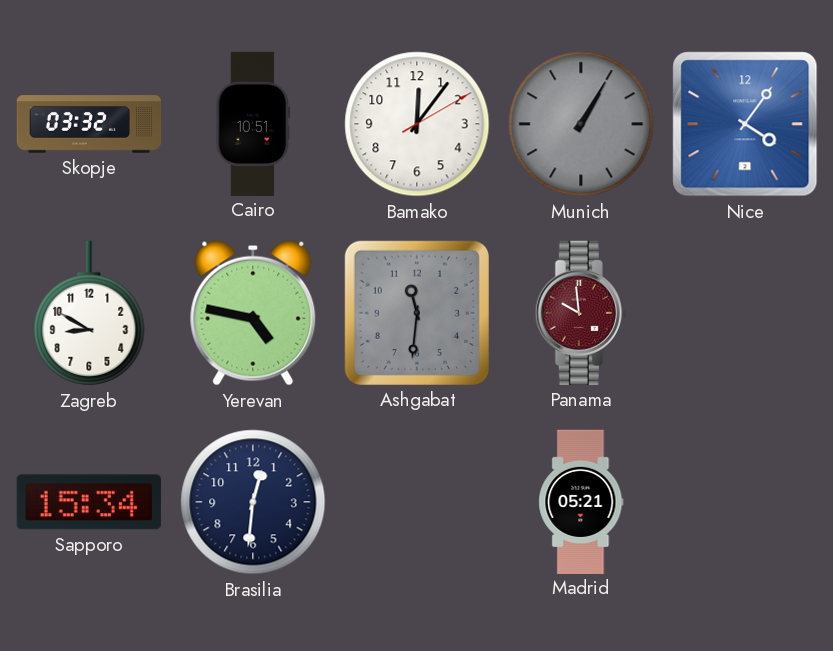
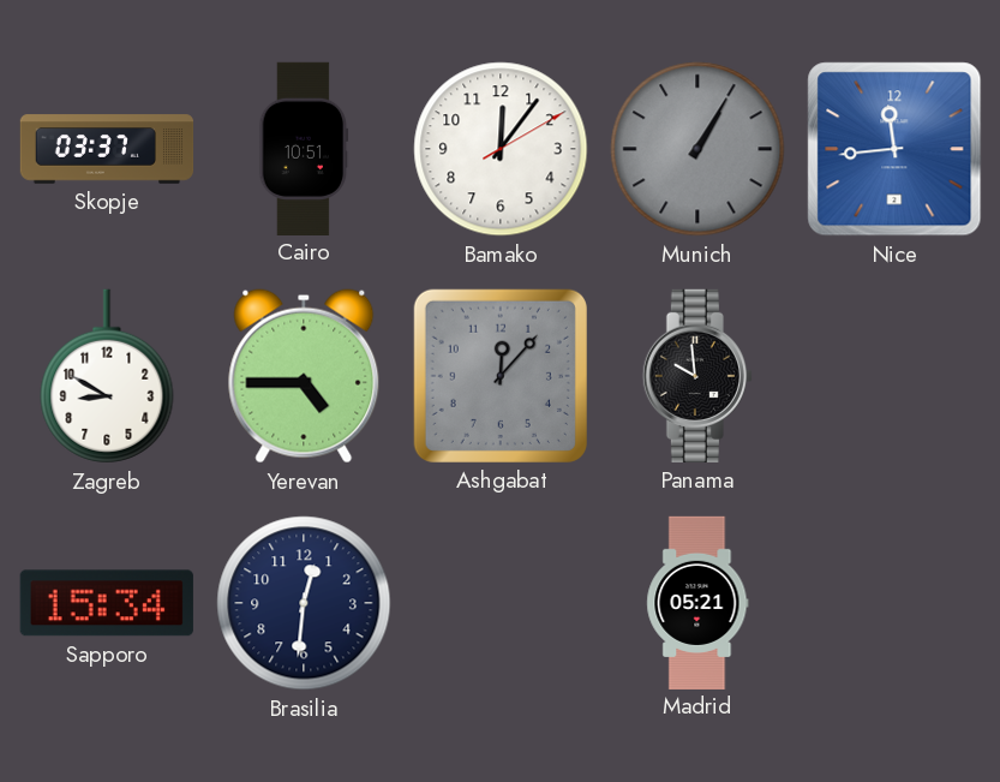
Skopje: 03:32 -> 03:37 (107, 149)
Nice: 4:06 -> 11:44 (894, 149)
Yerevan: 4:47 -> 4:45 (304, 376)
Ashgabat: 11:31 -> 12:07 (501, 376)
Panama dial: burgundy -> black (697, 376)
